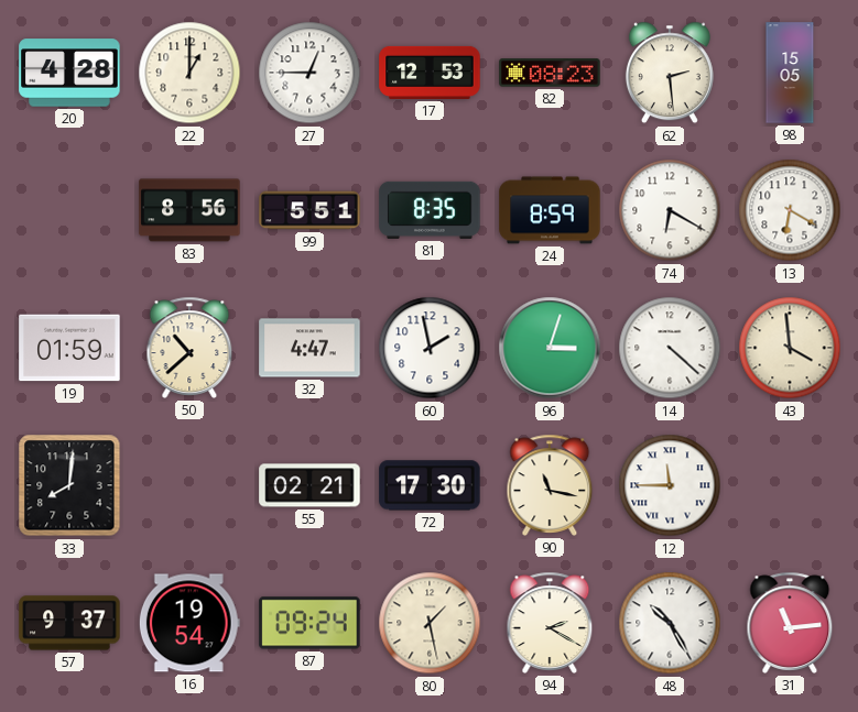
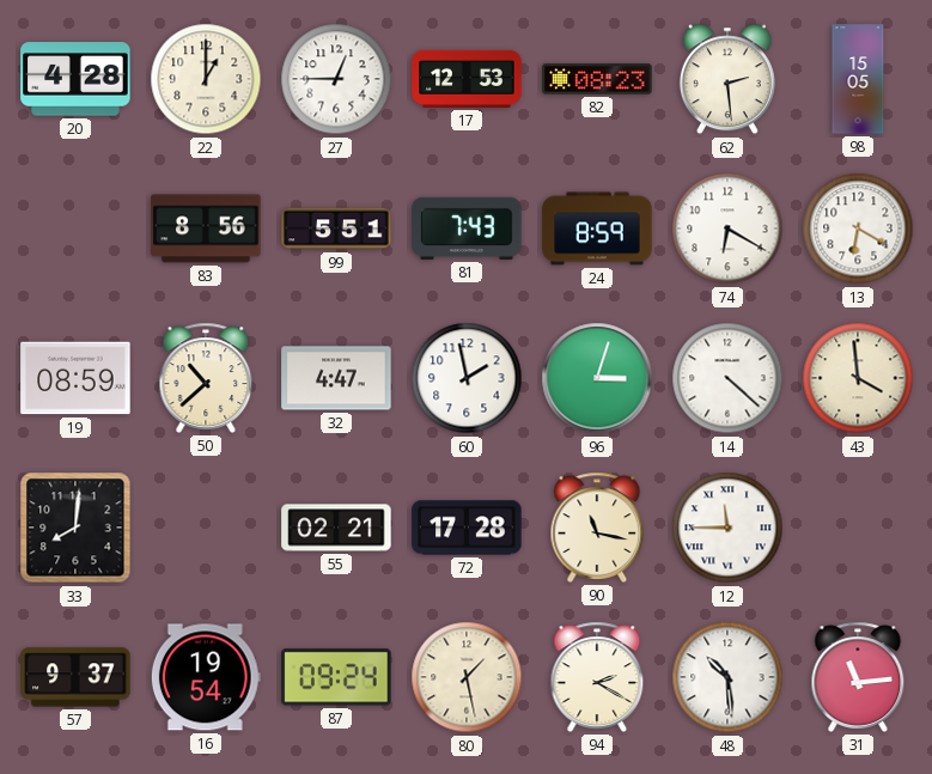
81: 8:35 -> 7:43 (467, 228)
19: 01:59 -> 08:59 (75, 378)
72: 17:30 -> 17:28 (467, 528)
48: 10:25 -> 10:29 (727, 677)
